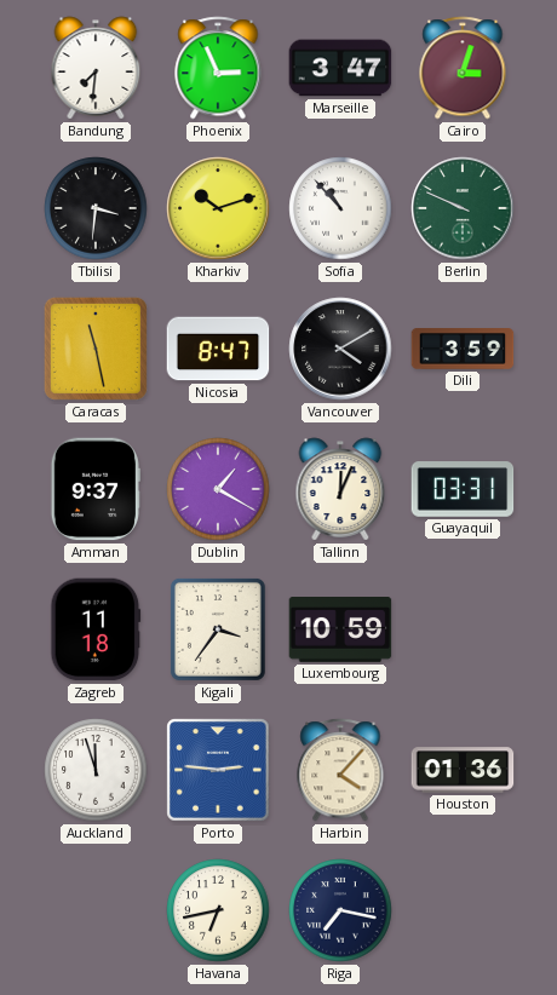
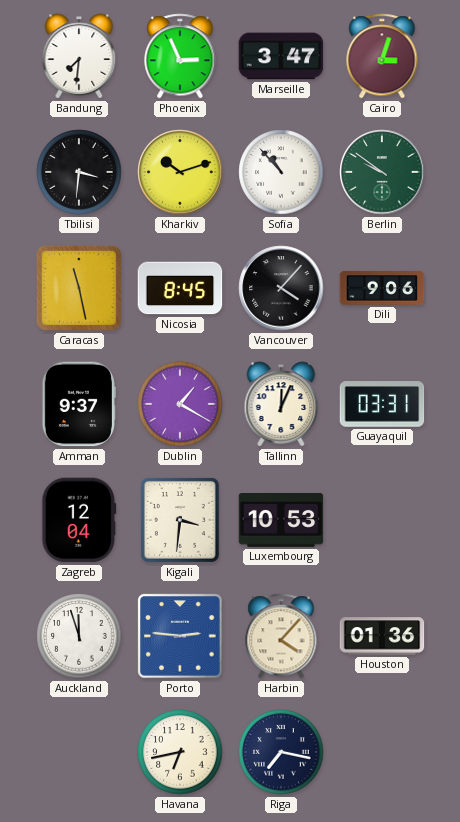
Berlin: 9:49 -> 9:51 (382, 172)
Nicosia: 8:47 -> 8:45 (180, 288)
Vancouver: 4:10 -> 4:07 (281, 288)
Dili: 3:59 -> 9:06 (382, 289)
Zagreb: 11:18 -> 12:04 (79, 520)
Kigali: 3:36 -> 3:31 (180, 520)
Luxembourg: 10:59 -> 10:53 (281, 521)
